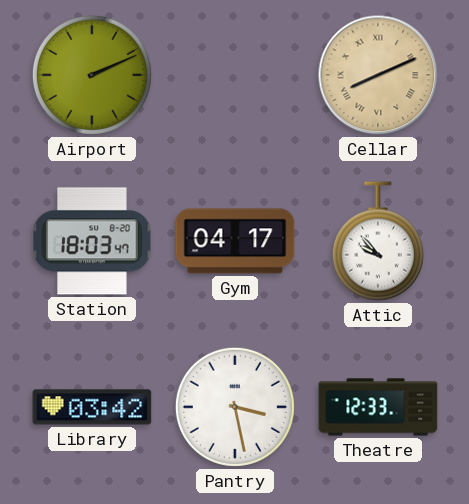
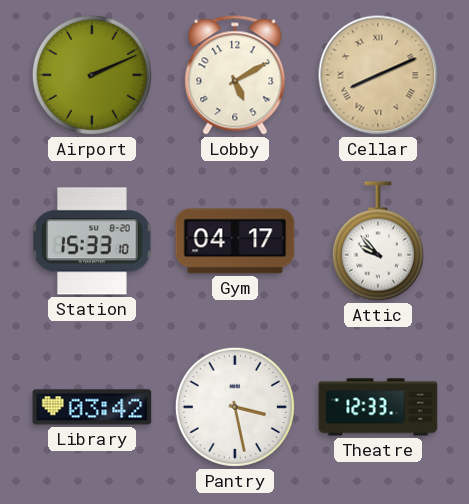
Lobby: none -> 5:10 (235, 75)
Station: 18:03 -> 15:33 (92, 241)
